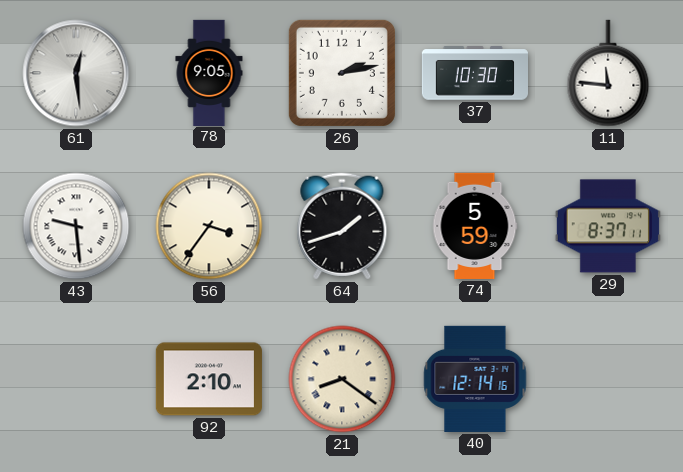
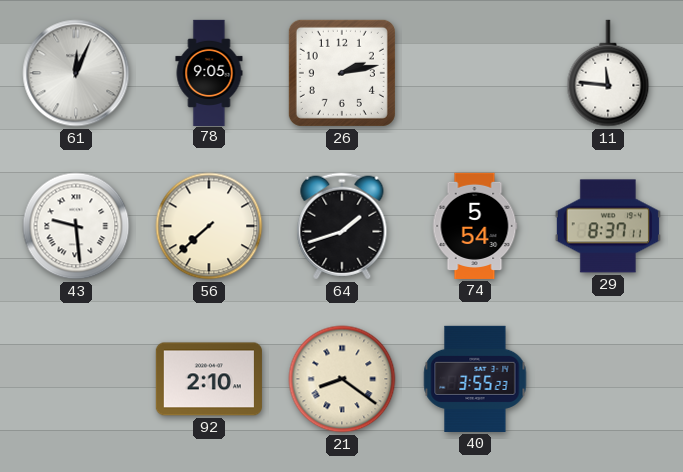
61: 12:29 -> 12:04 (76, 73)
37: 10:30 -> none (474, 73)
56: 3:36 -> 7:38 (209, 226)
74: 5:59 -> 5:54 (475, 226)
40: 12:14 -> 3:55 (475, 379)
